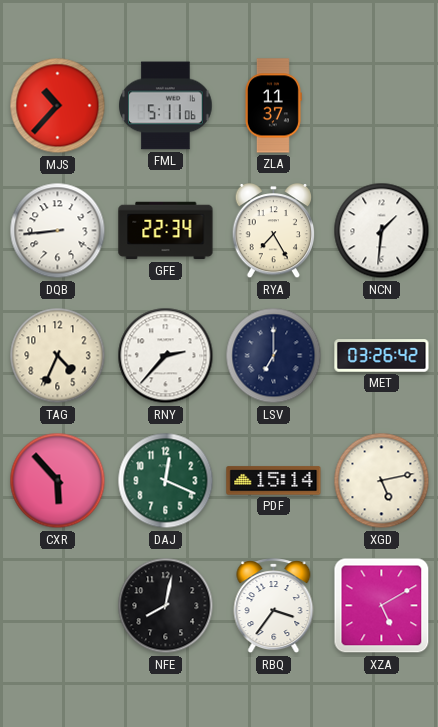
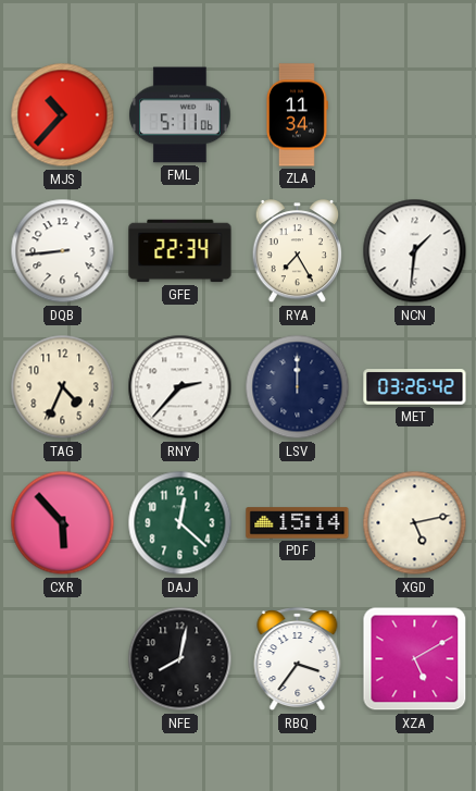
ZLA: 11:37 -> 11:34 (297, 115)
LSV: 7:00 -> 12:00 (298, 387)
DAJ: 12:19 -> 12:22 (180, 523)
